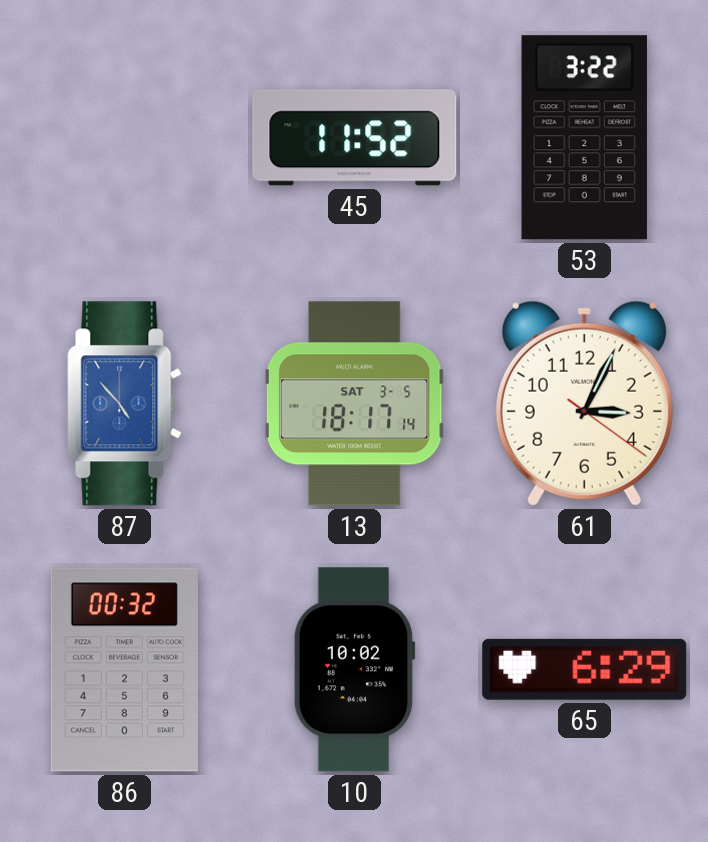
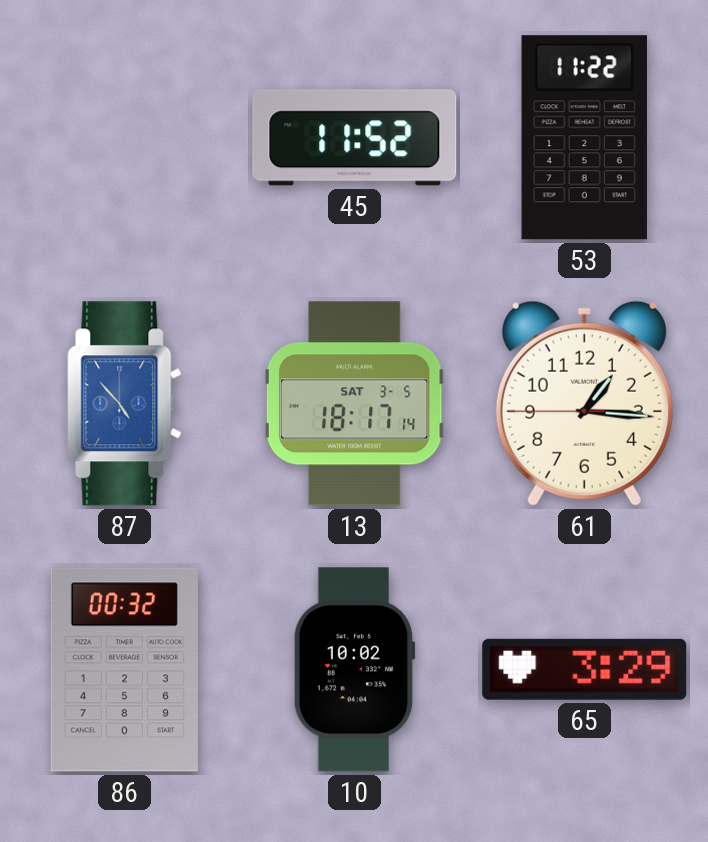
53: 3:22 -> 11:22 (584, 138)
61: 3:04 -> 1:15 (584, 403)
65: 6:29 -> 3:29 (585, 669)
